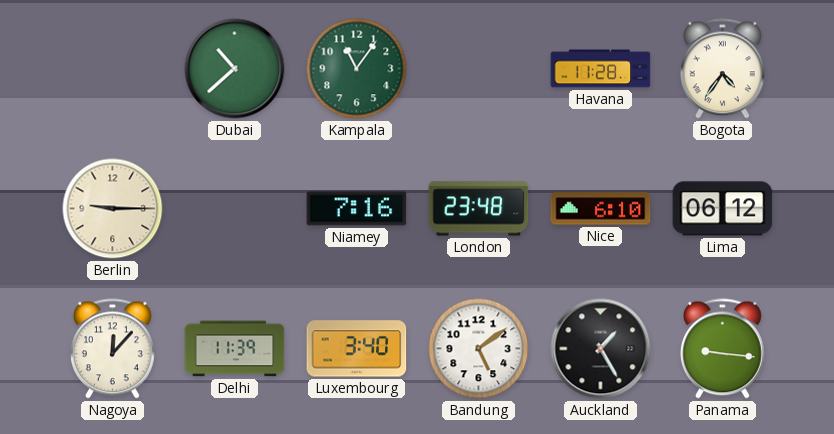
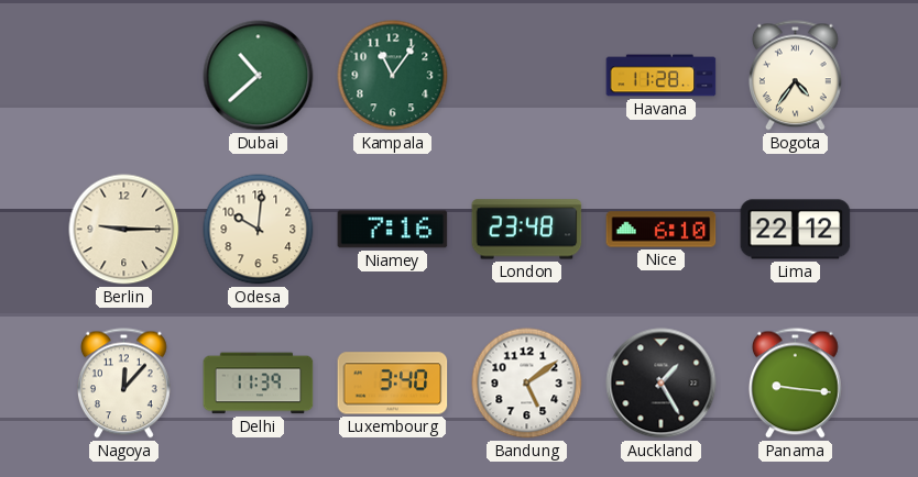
Odesa: none -> 10:01 (259, 230)
Lima: 06:12 -> 22:12 (796, 230)
